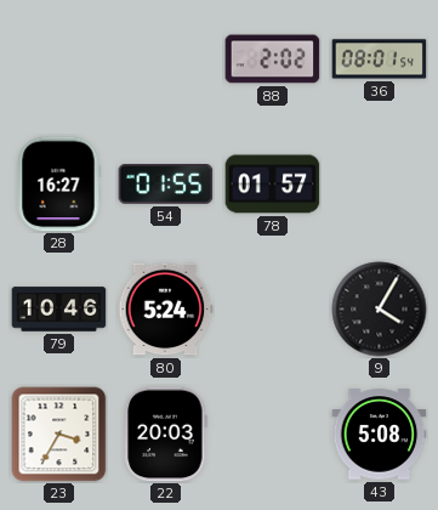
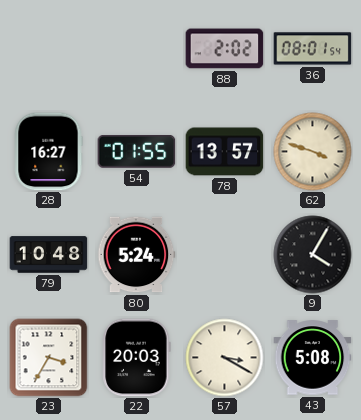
78: 01:57 -> 13:57 (225, 152)
62: none -> 3:48 (313, 152)
79: 10:46 -> 10:48 (49, 255)
57: none -> 3:20 (225, 358)
